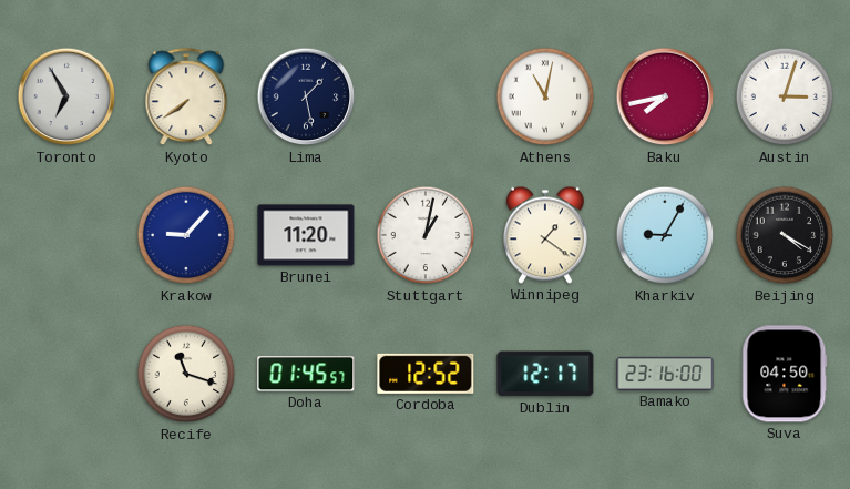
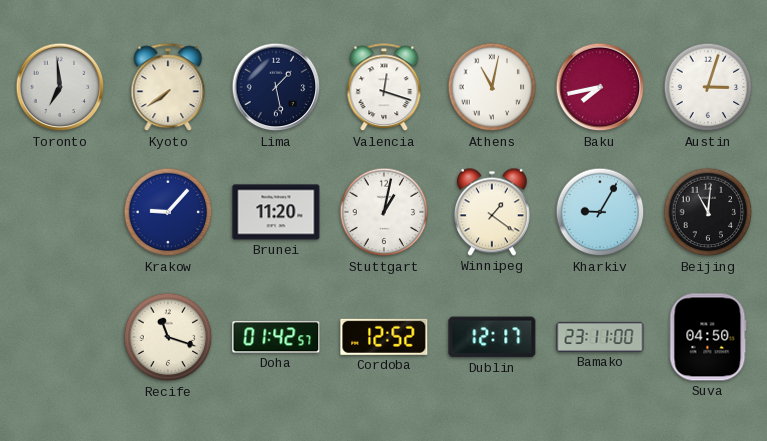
Toronto: 6:55 -> 6:59 (60, 87)
Valencia: none -> 12:18 (384, 88)
Beijing: 4:20 -> 11:01 (708, 212)
Doha: 01:45 -> 01:42 (276, 337)
Bamako: 23:16 -> 23:11 (600, 337)
